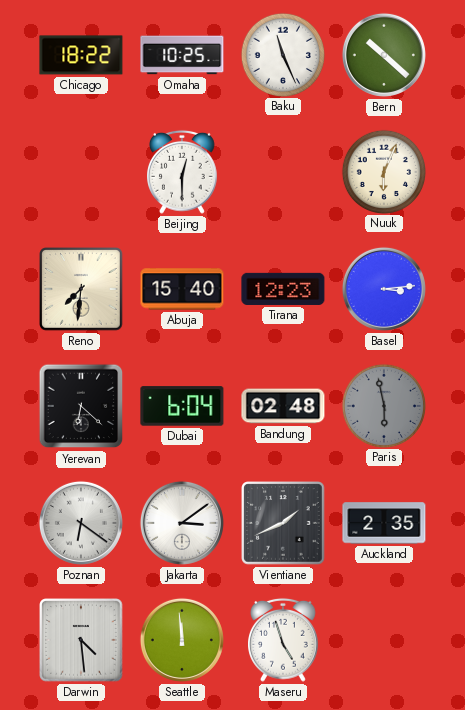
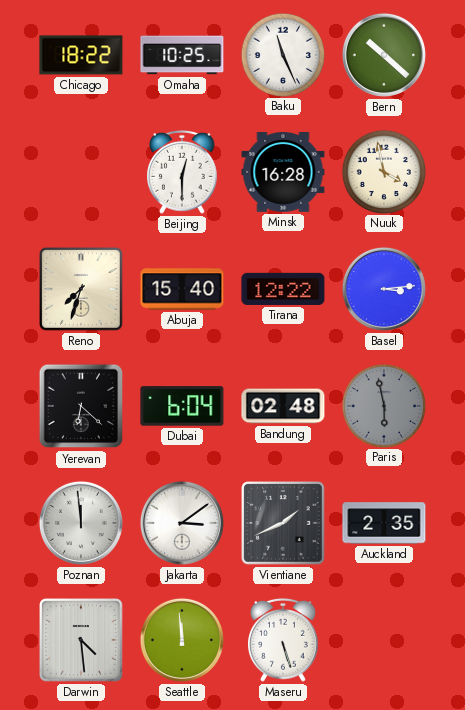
Minsk: none -> 16:28 (283, 173)
Nuuk: 6:04 -> 3:58 (383, 171)
Reno: 7:31 -> 7:33 (81, 289)
Tirana: 12:23 -> 12:22 (283, 289)
Poznan: 6:21 -> 11:59 (81, 523)
Maseru: 4:57 -> 5:27 (284, 640)
